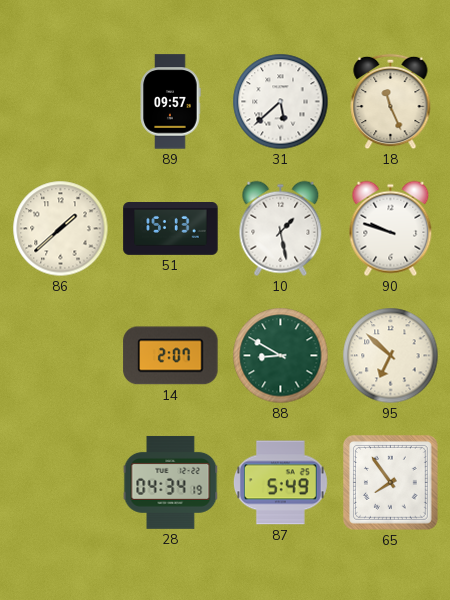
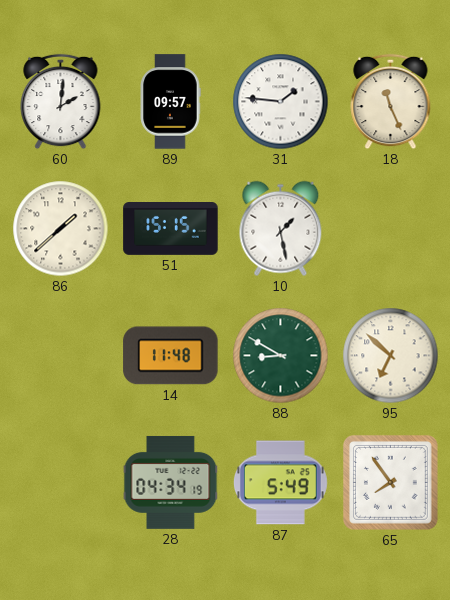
60: none -> 2:01 (61, 102)
31: 5:38 -> 1:46 (281, 102)
51: 15:13 -> 15:15 (171, 229)
90: 9:48 -> none (391, 229)
14: 2:07 -> 11:48 (171, 356)
